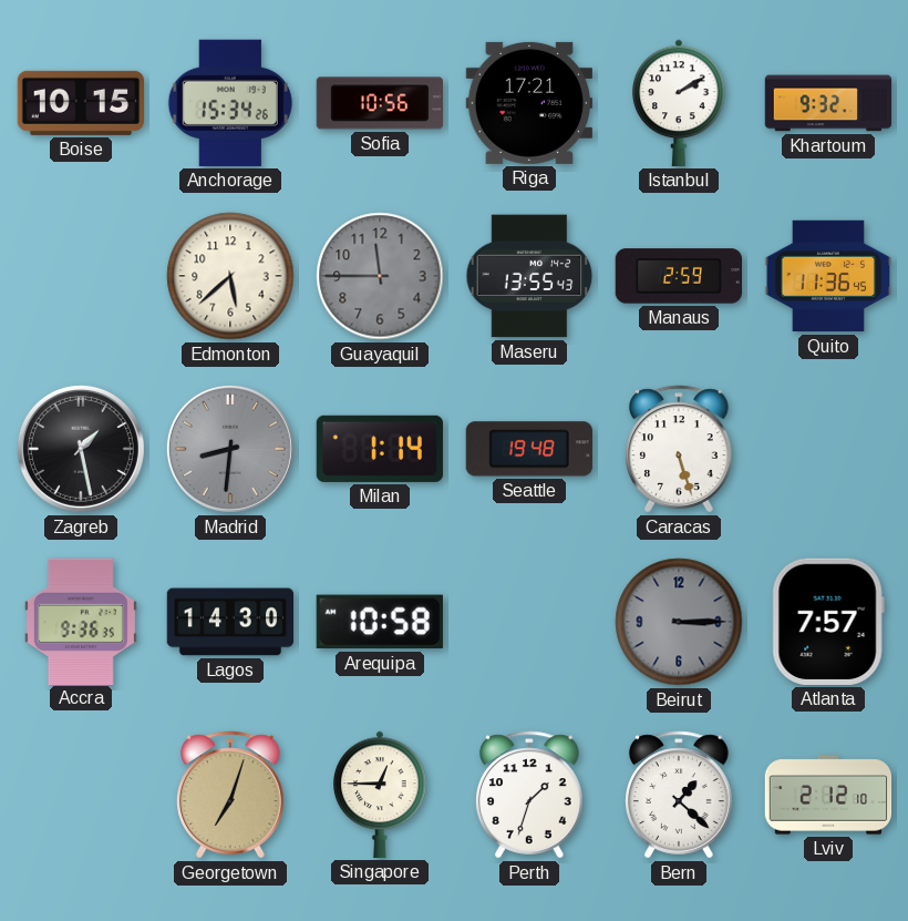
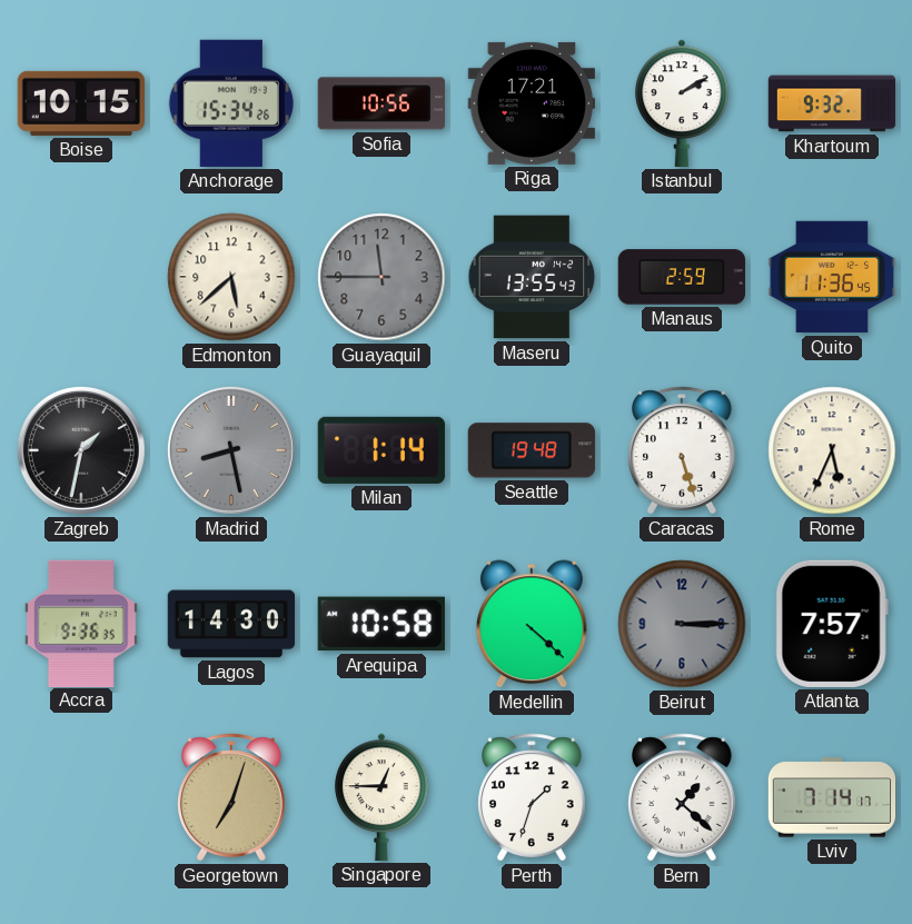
Zagreb: 1:28 -> 1:32 (81, 450)
Madrid: 8:31 -> 8:28 (231, 450)
Rome: none -> 5:34 (832, 450)
Medellin: none -> 4:22 (532, 624)
Lviv: 2:12 -> 7:14 (832, 797)
